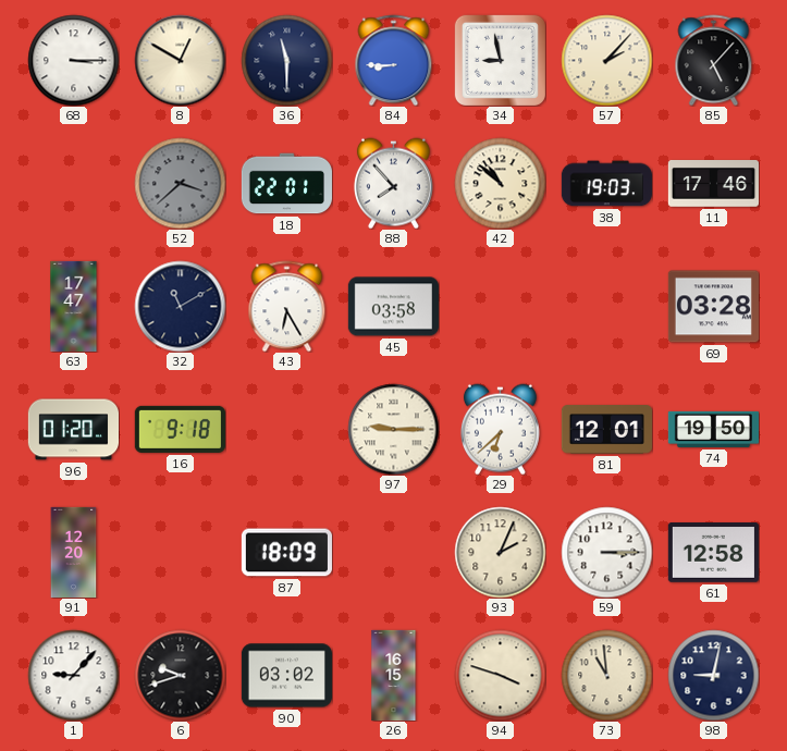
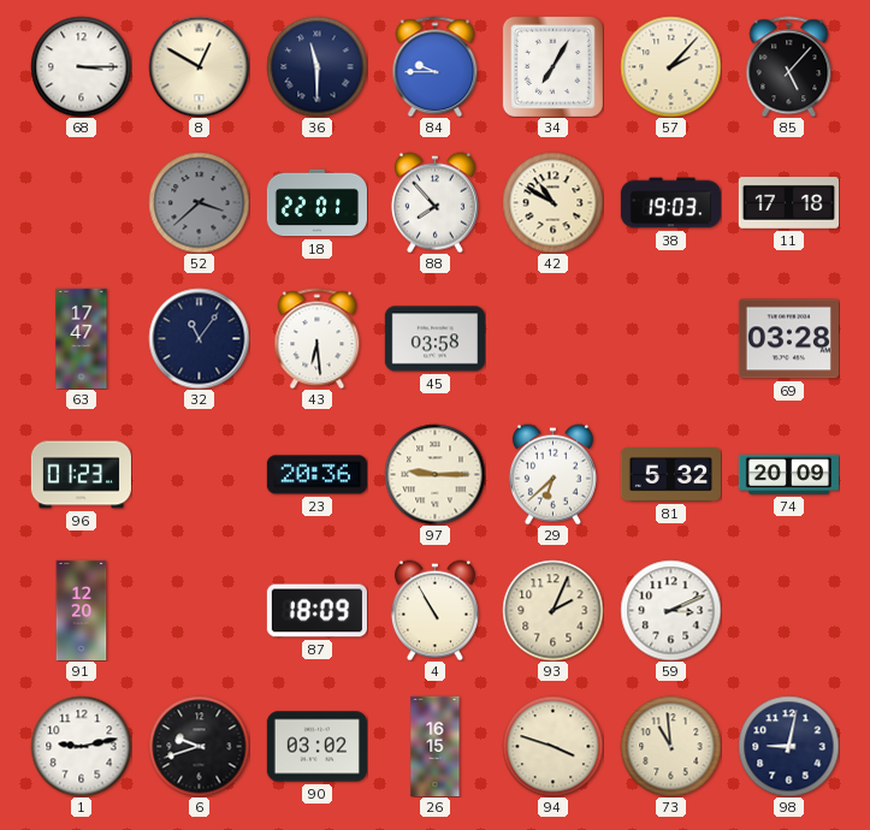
84: 8:45 -> 9:45 (436, 66)
34: 8:58 -> 7:05 (552, 66)
42: 10:52 -> 10:50 (552, 202)
11: 17:46 -> 17:18 (788, 203)
32: 11:10 -> 11:06 (199, 338)
43: 6:25 -> 6:29 (318, 338)
96: 01:20 -> 01:23 (81, 475)
16: 9:18 -> none (180, 429)
23: none -> 20:36 (316, 475)
81: 12:01 -> 5:32 (670, 475)
74: 19:50 -> 20:09 (788, 474)
4: none -> 10:55 (434, 610)
59: 3:15 -> 3:11 (670, 610)
61: 12:58 -> none (713, 553)
1: 9:07 -> 9:13 (81, 746)
